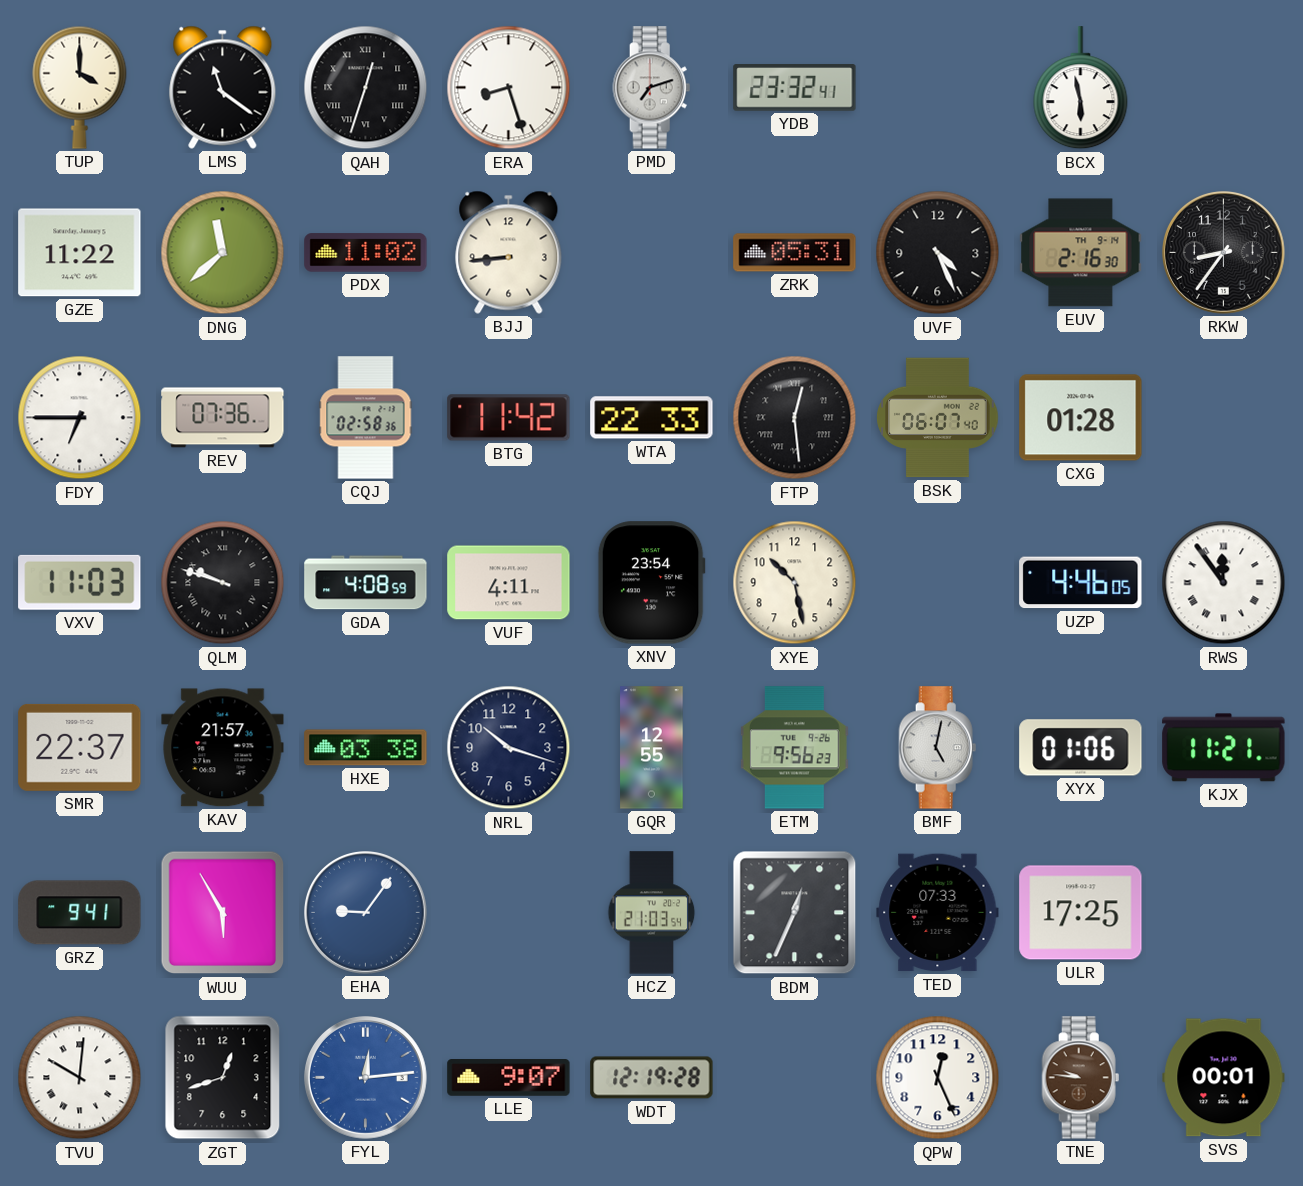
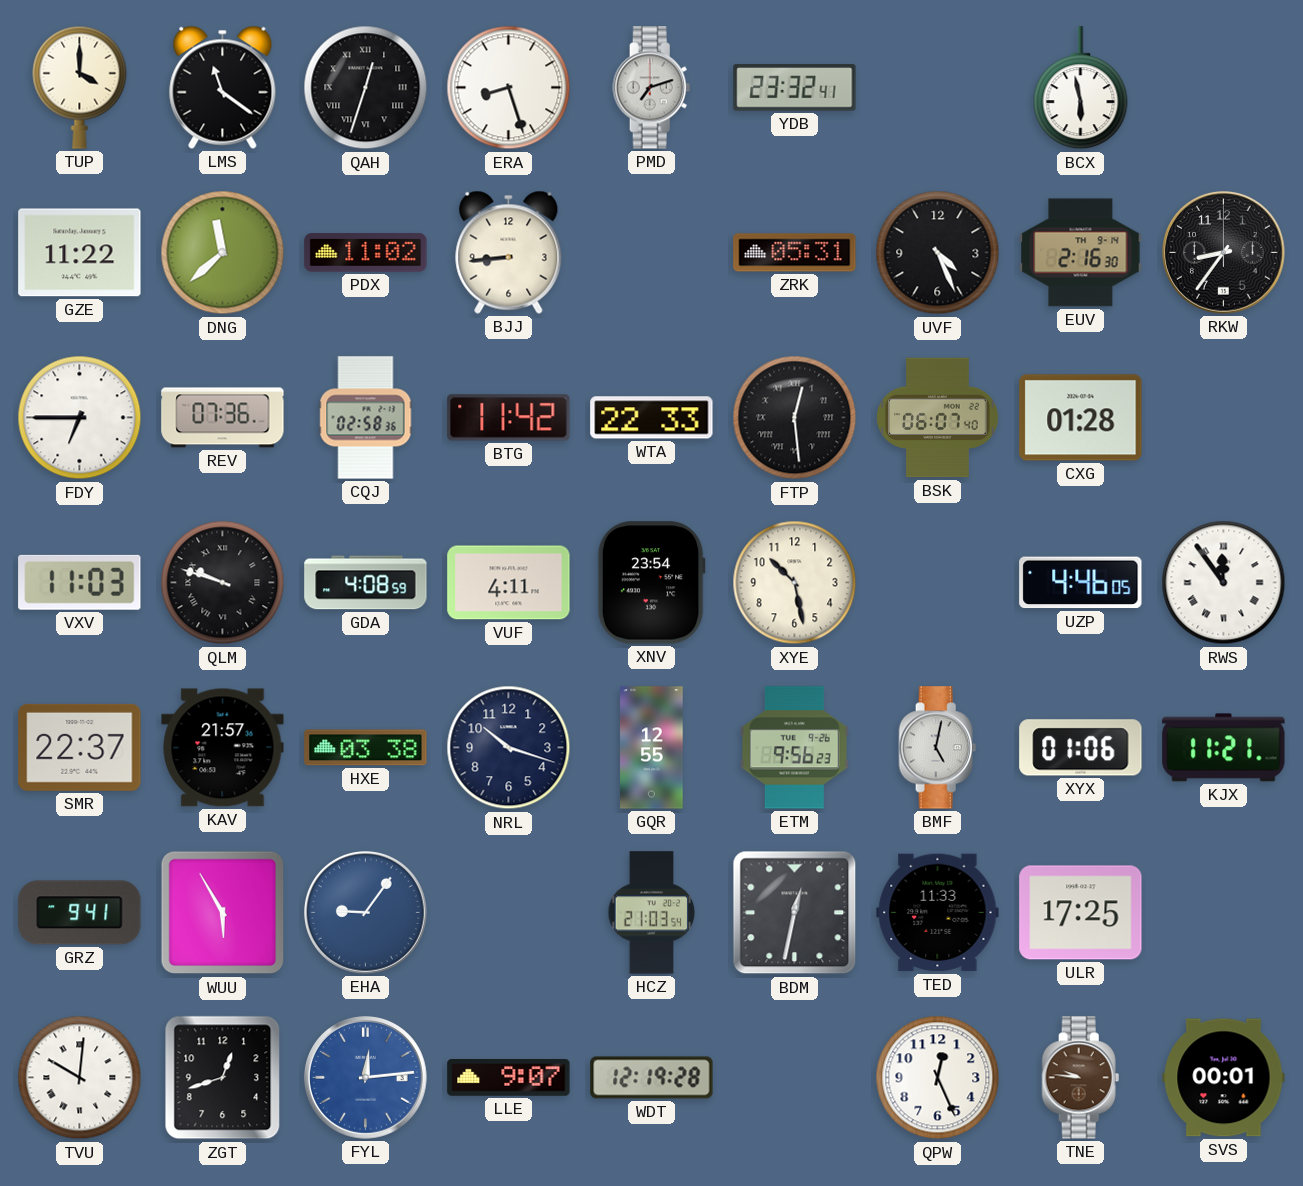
BDM: 12:34 -> 12:32 (795, 913)
TED: 07:33 -> 11:33 (938, 913)
